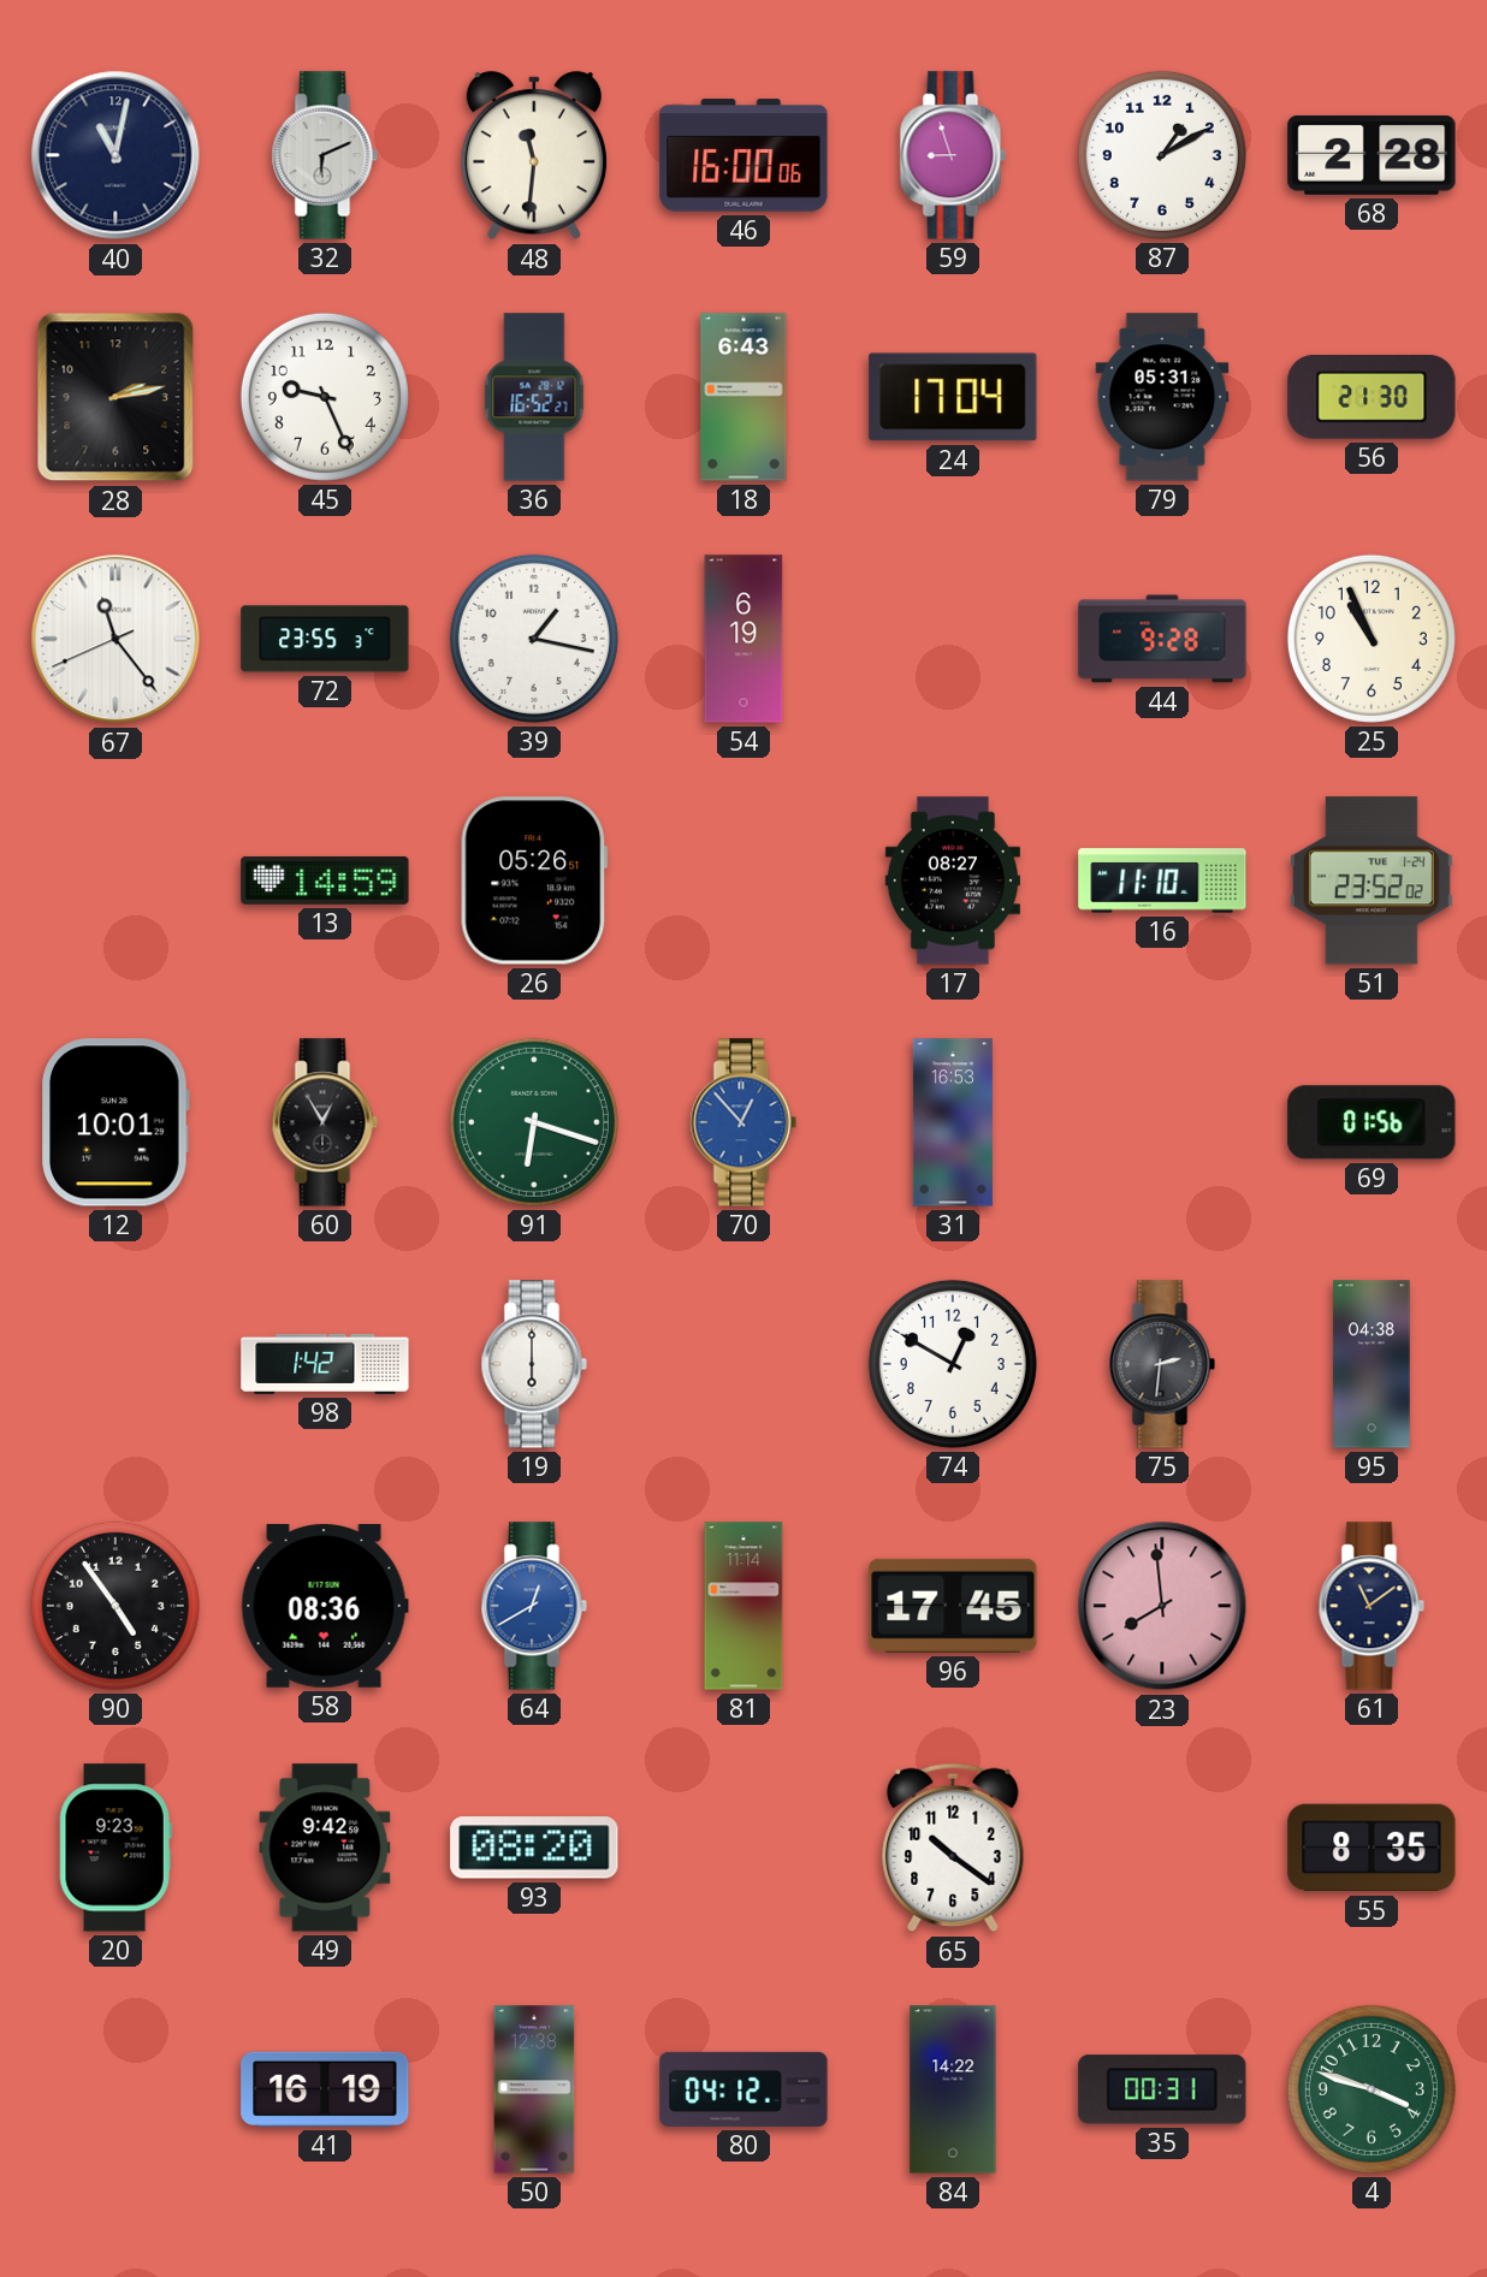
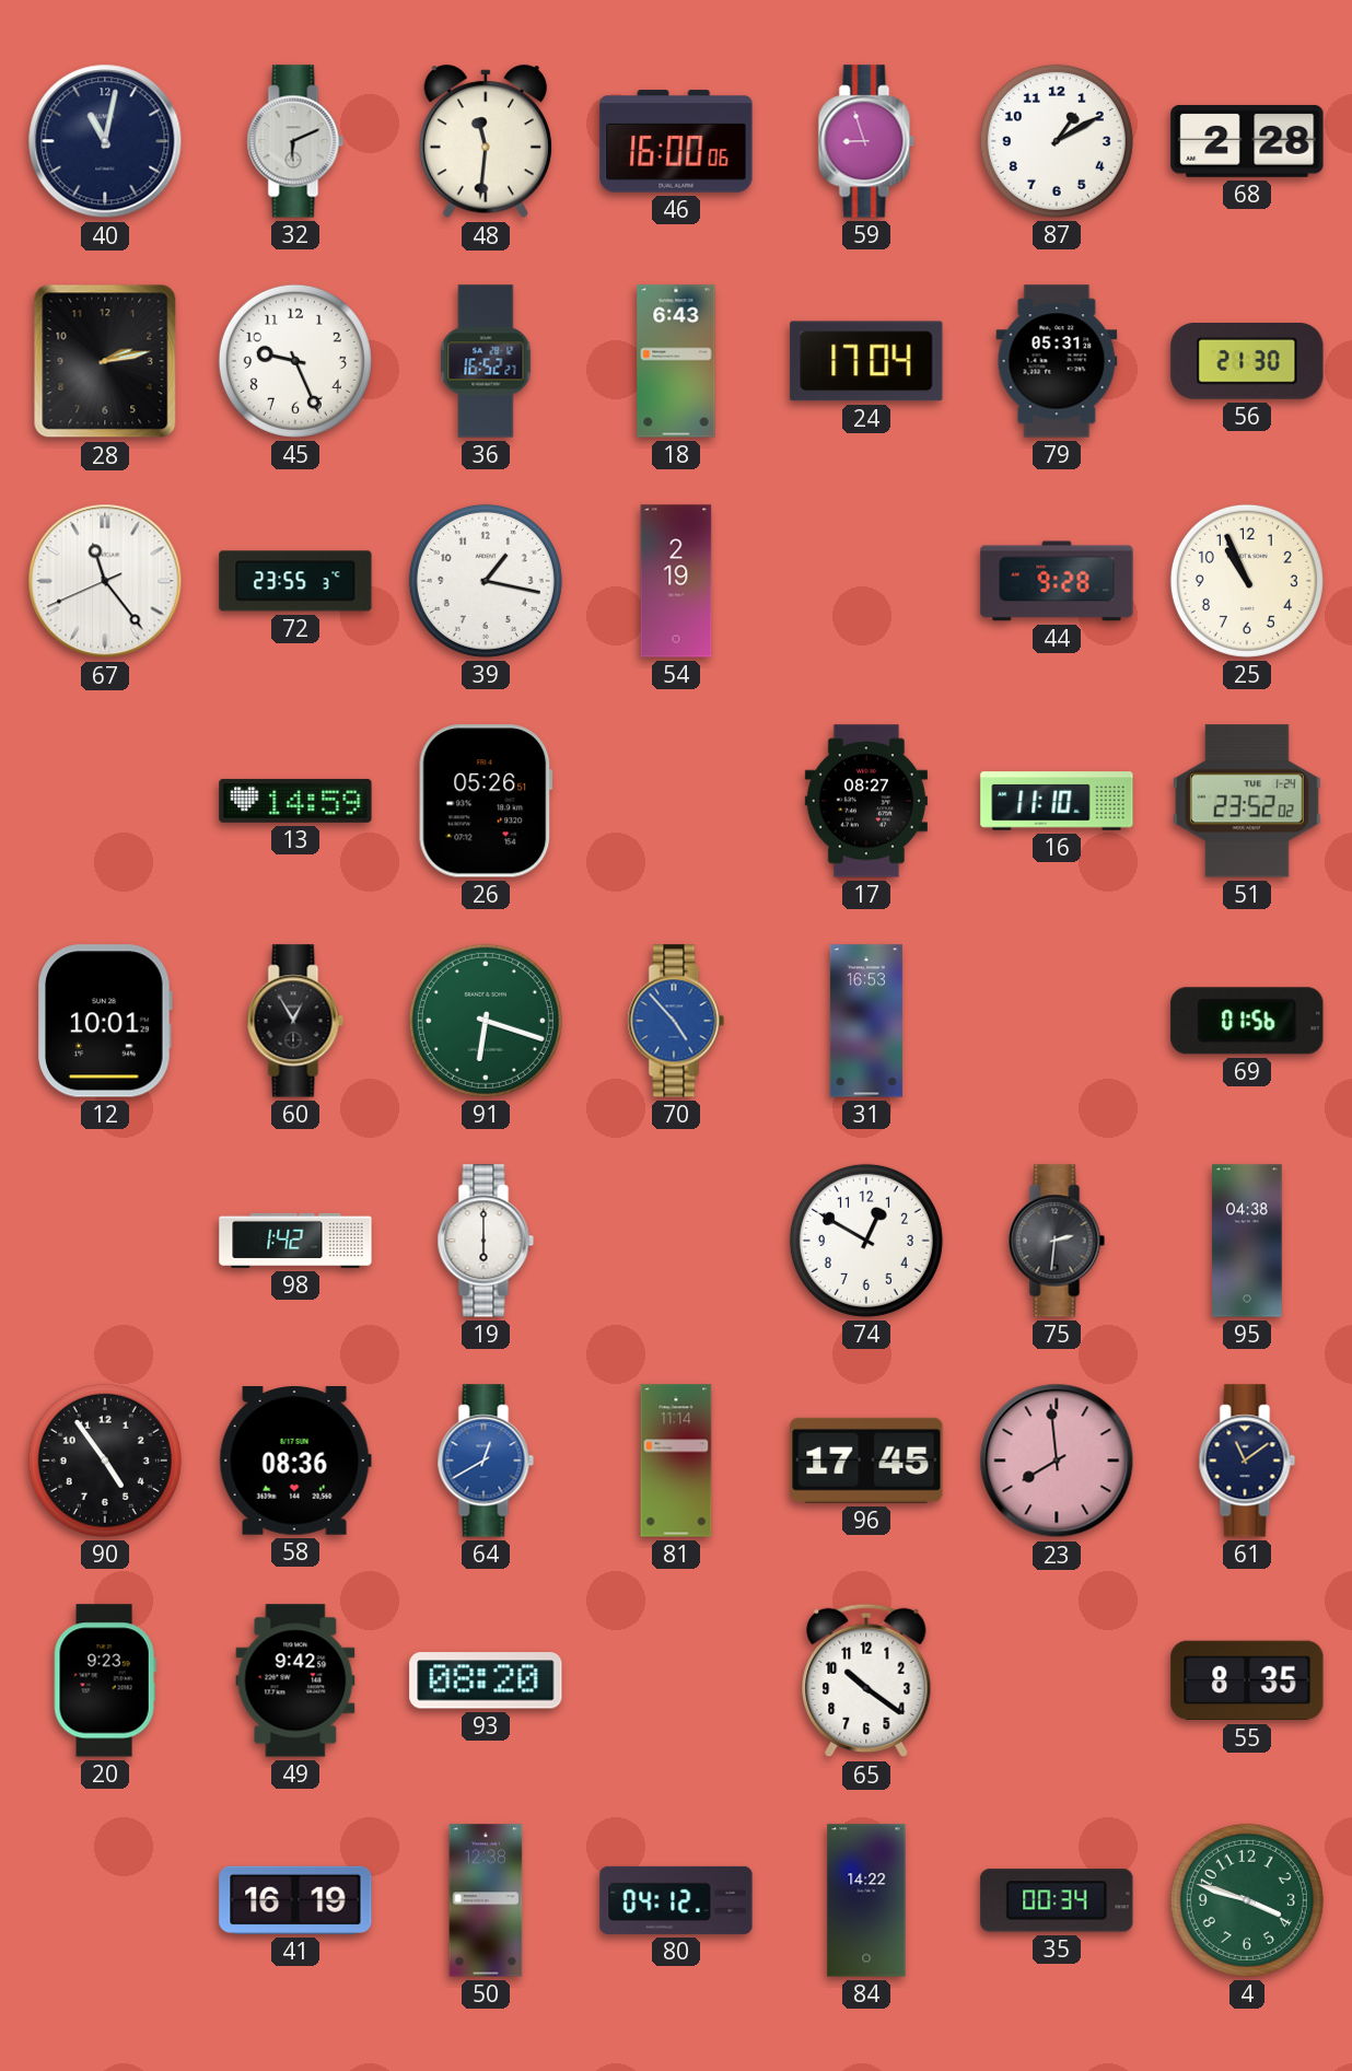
54: 6:19 -> 2:19 (676, 581)
70: 12:53 -> 4:53 (676, 1021)
35: 00:31 -> 00:34 (1057, 1900)
